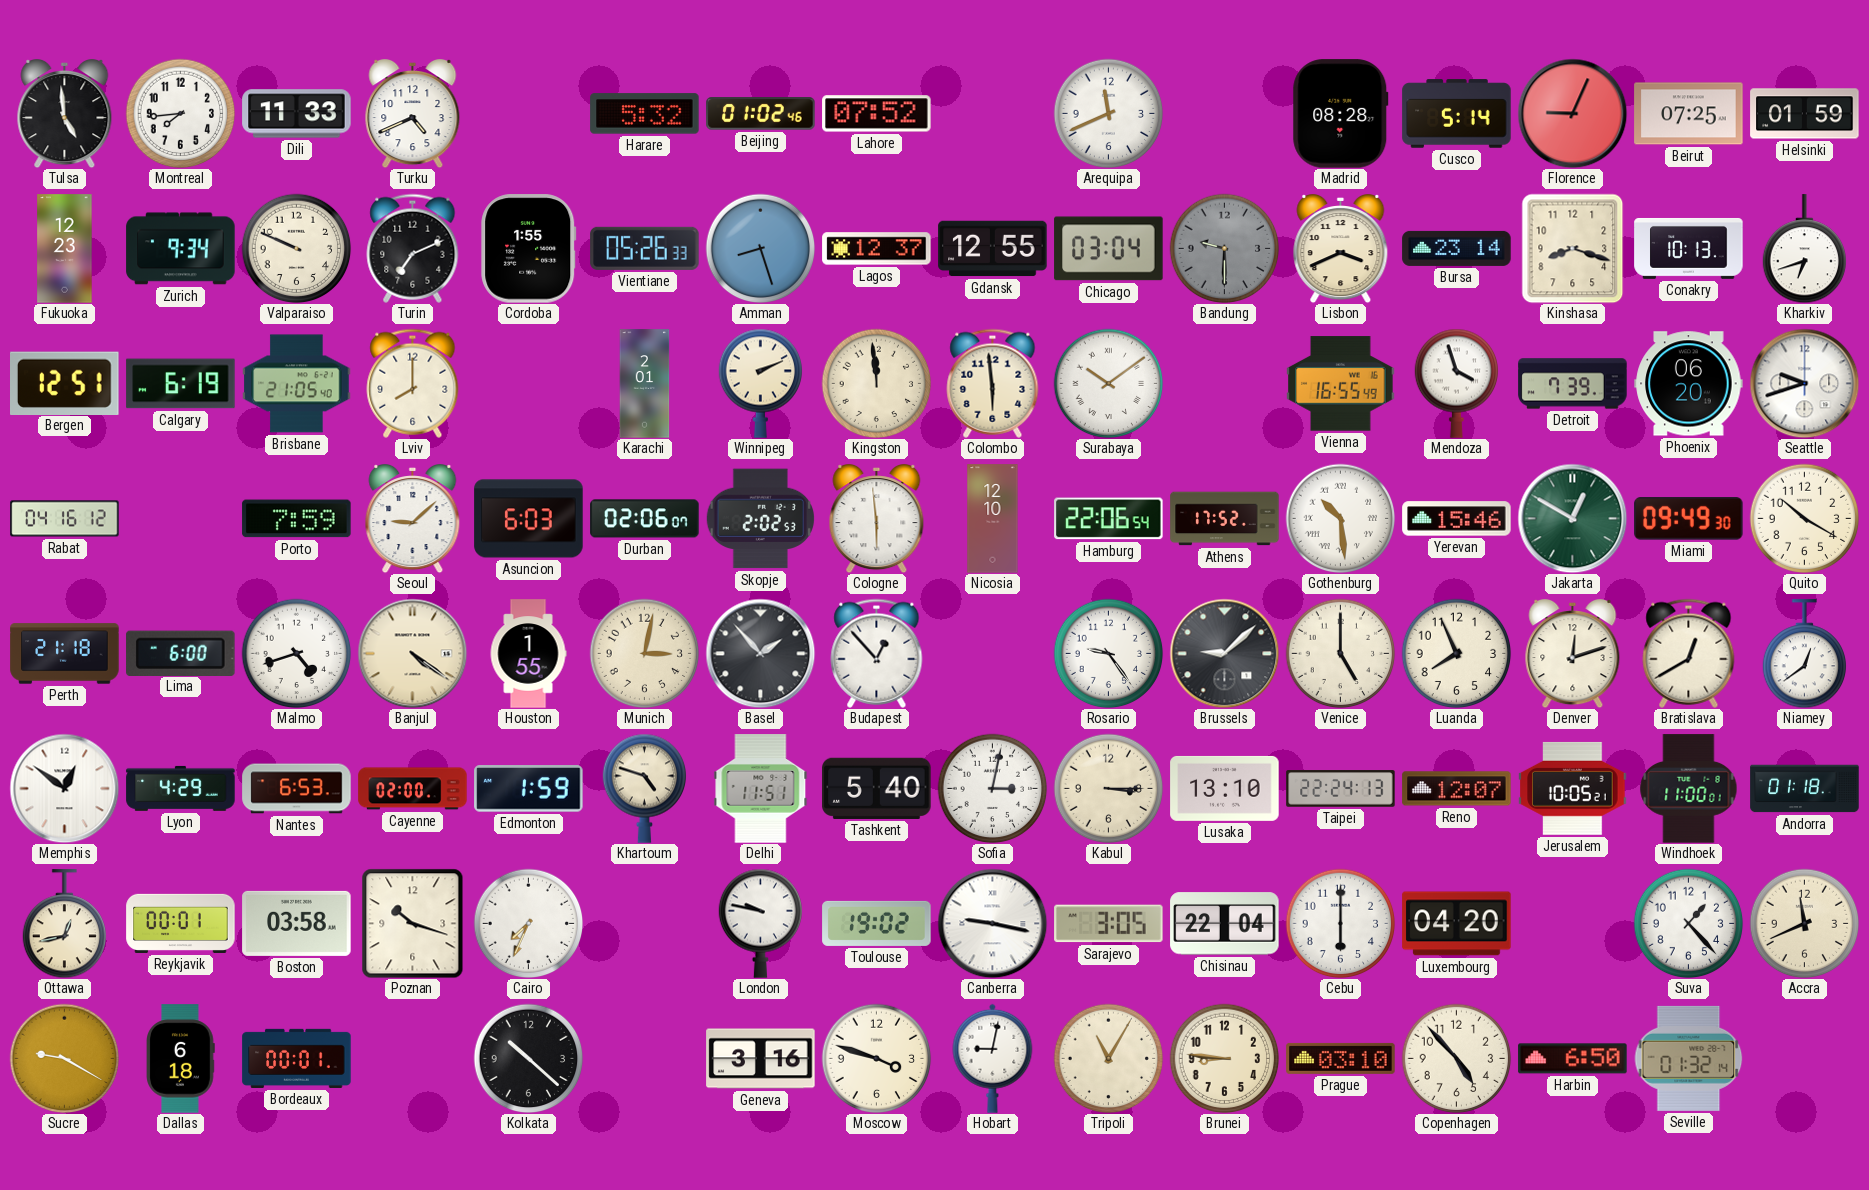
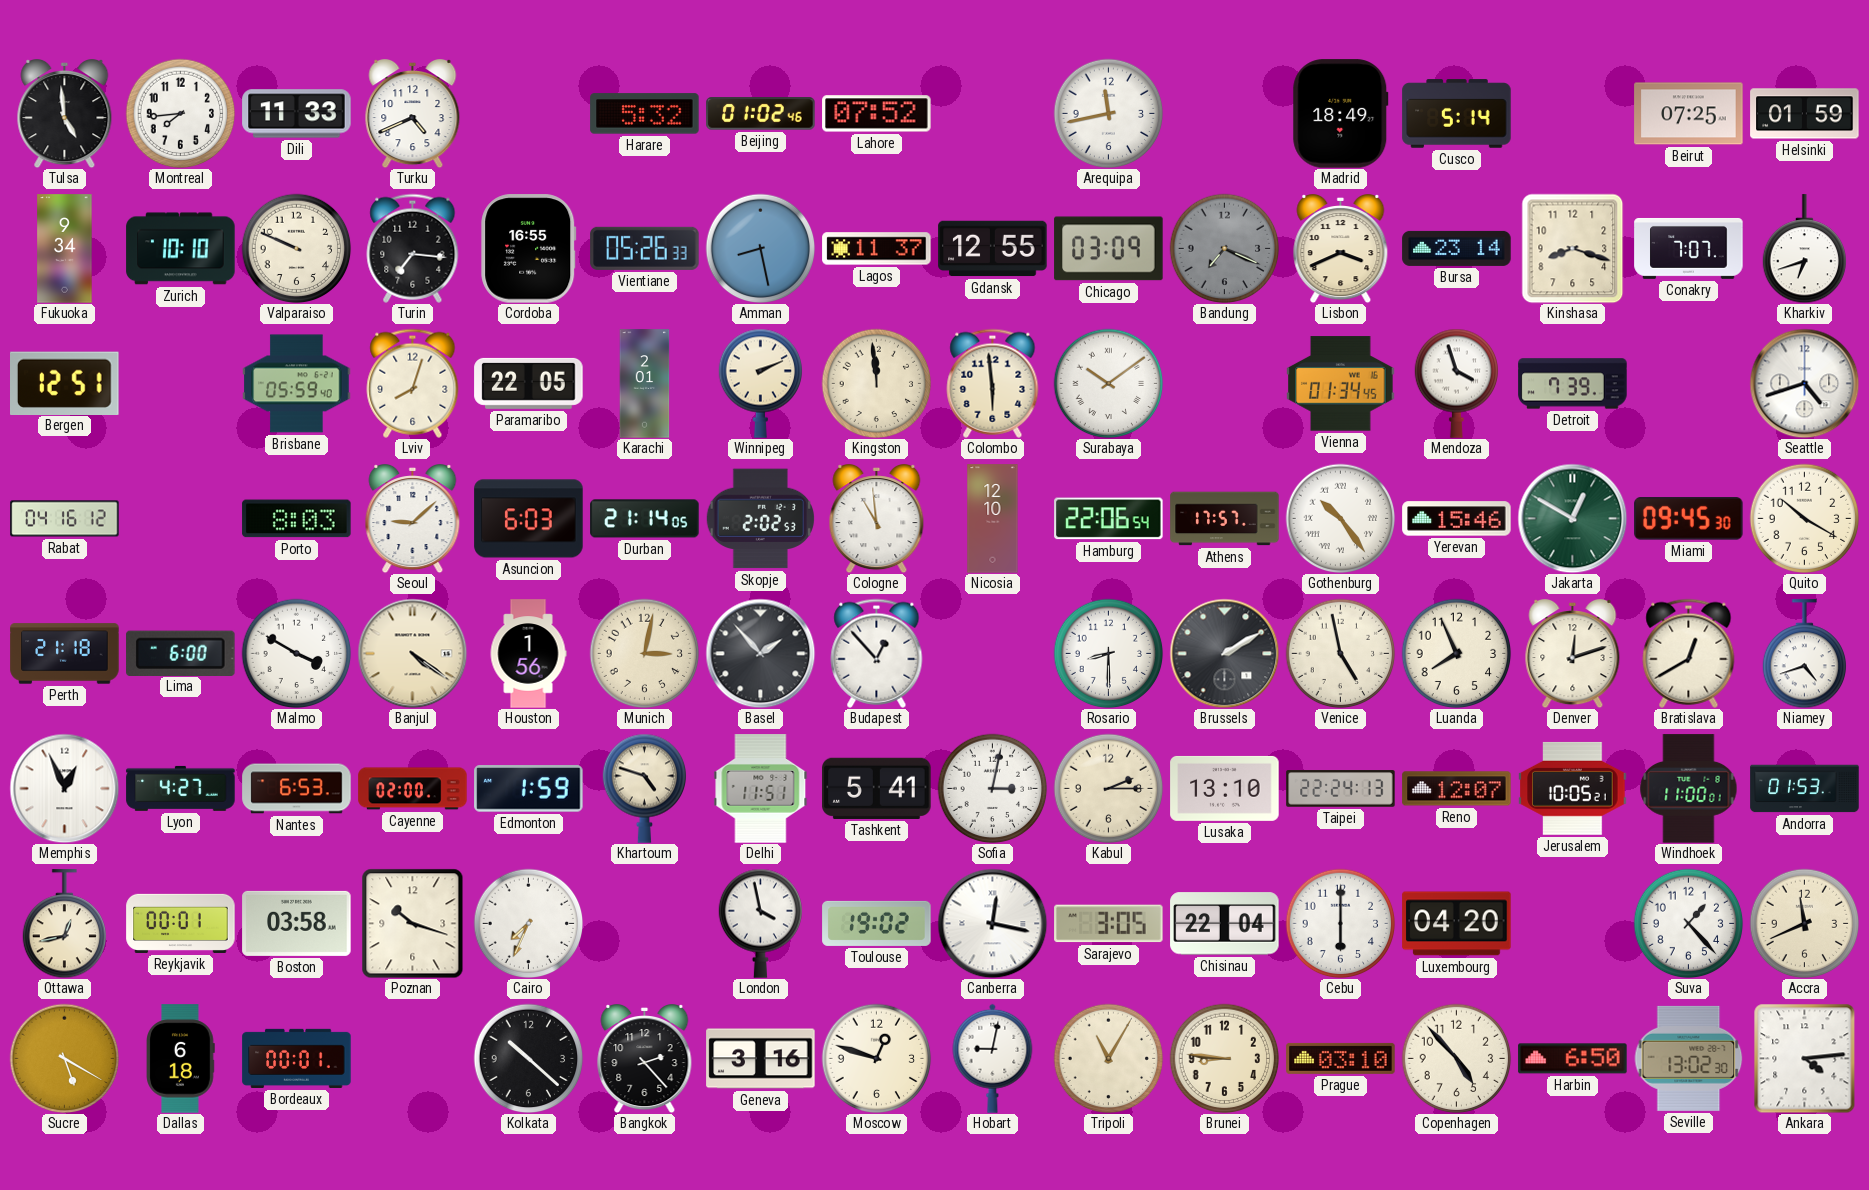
Arequipa: 11:41 -> 11:43 (1108, 113)
Madrid: 08:28 -> 18:49 (1341, 114)
Florence: 9:04 -> none (1572, 113)
Fukuoka: 12:23 -> 9:34 (65, 249)
Zurich: 9:34 -> 10:10 (181, 249)
Turin: 7:11 -> 7:16 (413, 248)
Cordoba: 1:55 -> 16:55 (529, 249)
Amman: 8:27 -> 8:28 (760, 248)
Lagos: 12:37 -> 11:37 (877, 249)
Chicago: 03:04 -> 03:09 (1109, 249)
Bandung: 9:30 -> 7:19 (1224, 248)
Conakry: 10:13 -> 7:07 (1689, 249)
Calgary: 6:19 -> none (181, 384)
Brisbane: 21:05 -> 05:59 (297, 384)
Lviv: 8:00 -> 8:03 (413, 383)
Paramaribo: none -> 22:05 (529, 383)
Vienna: 16:55 -> 01:34 (1341, 384)
Phoenix: 06:20 -> none (1689, 384)
Seattle: 9:42 -> 4:42 (1804, 383)
Porto: 7:59 -> 8:03 (297, 519)
Durban: 02:06 -> 21:14 (645, 519)
Cologne: 5:59 -> 10:59 (877, 519)
Athens: 17:52 -> 17:57 (1225, 519)
Gothenburg: 10:29 -> 10:24 (1340, 518)
Miami: 09:49 -> 09:45 (1689, 519)
Malmo: 4:42 -> 3:50 (296, 653)
Houston: 1:55 -> 1:56 (528, 654)
Rosario: 9:24 -> 8:30 (1108, 653)
Brussels: 9:08 -> 2:10 (1224, 653)
Venice: 5:00 -> 4:58 (1340, 653)
Niamey: 12:39 -> 4:42 (1804, 654)
Memphis: 12:51 -> 12:56 (64, 788)
Lyon: 4:29 -> 4:27 (181, 788)
Tashkent: 5:40 -> 5:41 (877, 788)
Kabul: 3:15 -> 2:15 (1108, 788)
Andorra: 01:18 -> 01:53 (1805, 789)
London: 9:47 -> 3:58 (760, 923)
Canberra: 9:17 -> 12:17 (992, 923)
Sucre: 9:20 -> 5:20 (64, 1058)
Bangkok: none -> 2:23 (645, 1059)
Moscow: 3:48 -> 12:48 (876, 1058)
Seville: 01:32 -> 13:02 (1688, 1058)
Ankara: none -> 4:14 (1805, 1058)
